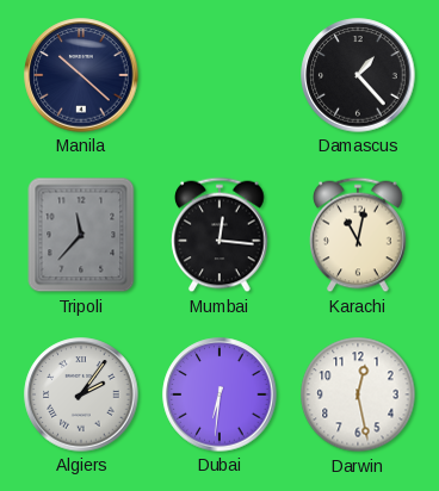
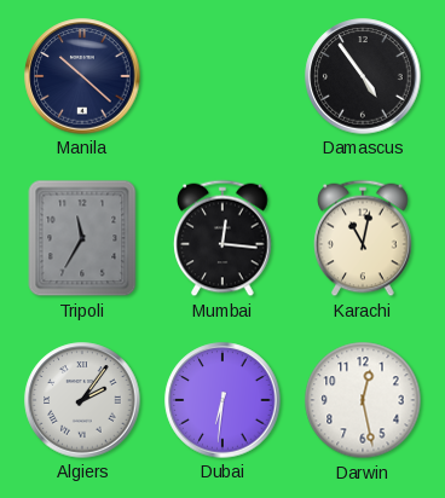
Damascus: 1:23 -> 4:54 (363, 76)
Tripoli: 11:37 -> 11:35 (82, 238)
